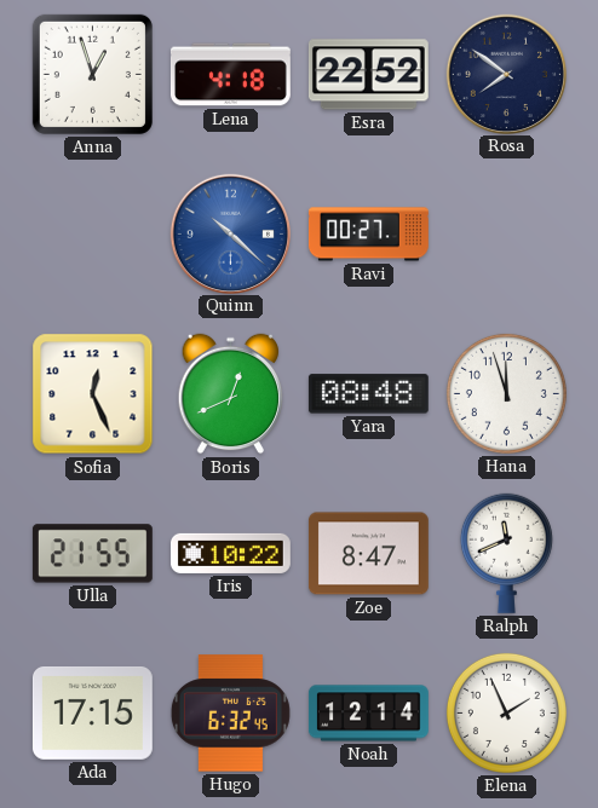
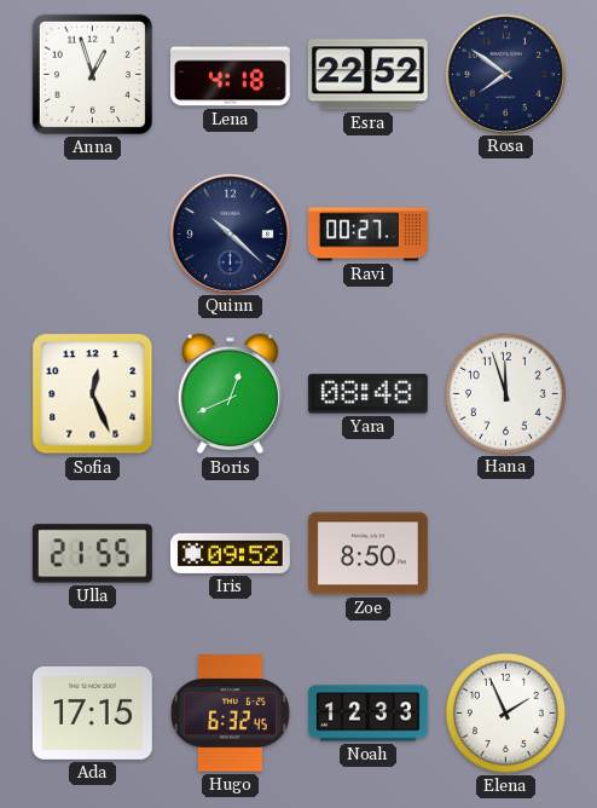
Quinn dial: blue -> navy (230, 233)
Iris: 10:22 -> 09:52 (230, 553)
Zoe: 8:47 -> 8:50 (367, 554)
Ralph: 11:41 -> none (506, 553)
Noah: 12:14 -> 12:33 (369, 714)
